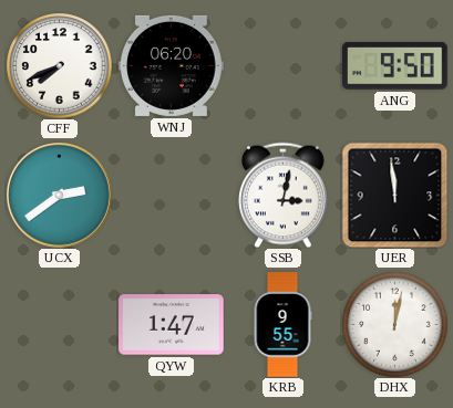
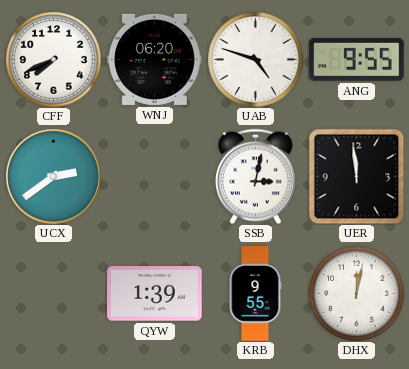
UAB: none -> 4:48 (255, 59)
ANG: 9:50 -> 9:55 (357, 59)
QYW: 1:47 -> 1:39 (155, 294)
